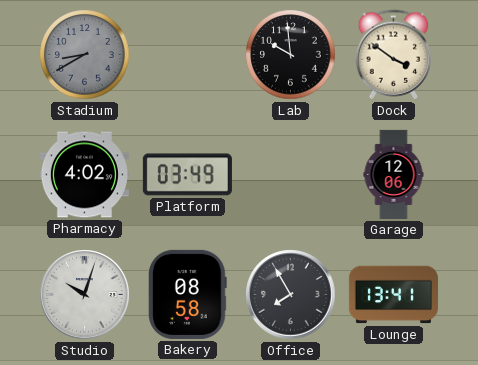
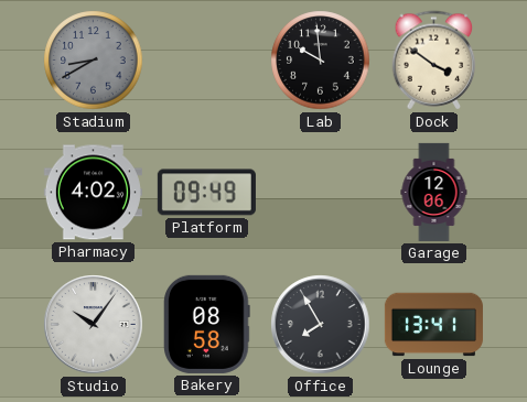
Platform: 03:49 -> 09:49 (206, 193)
Studio: 10:03 -> 10:06 (94, 325)
